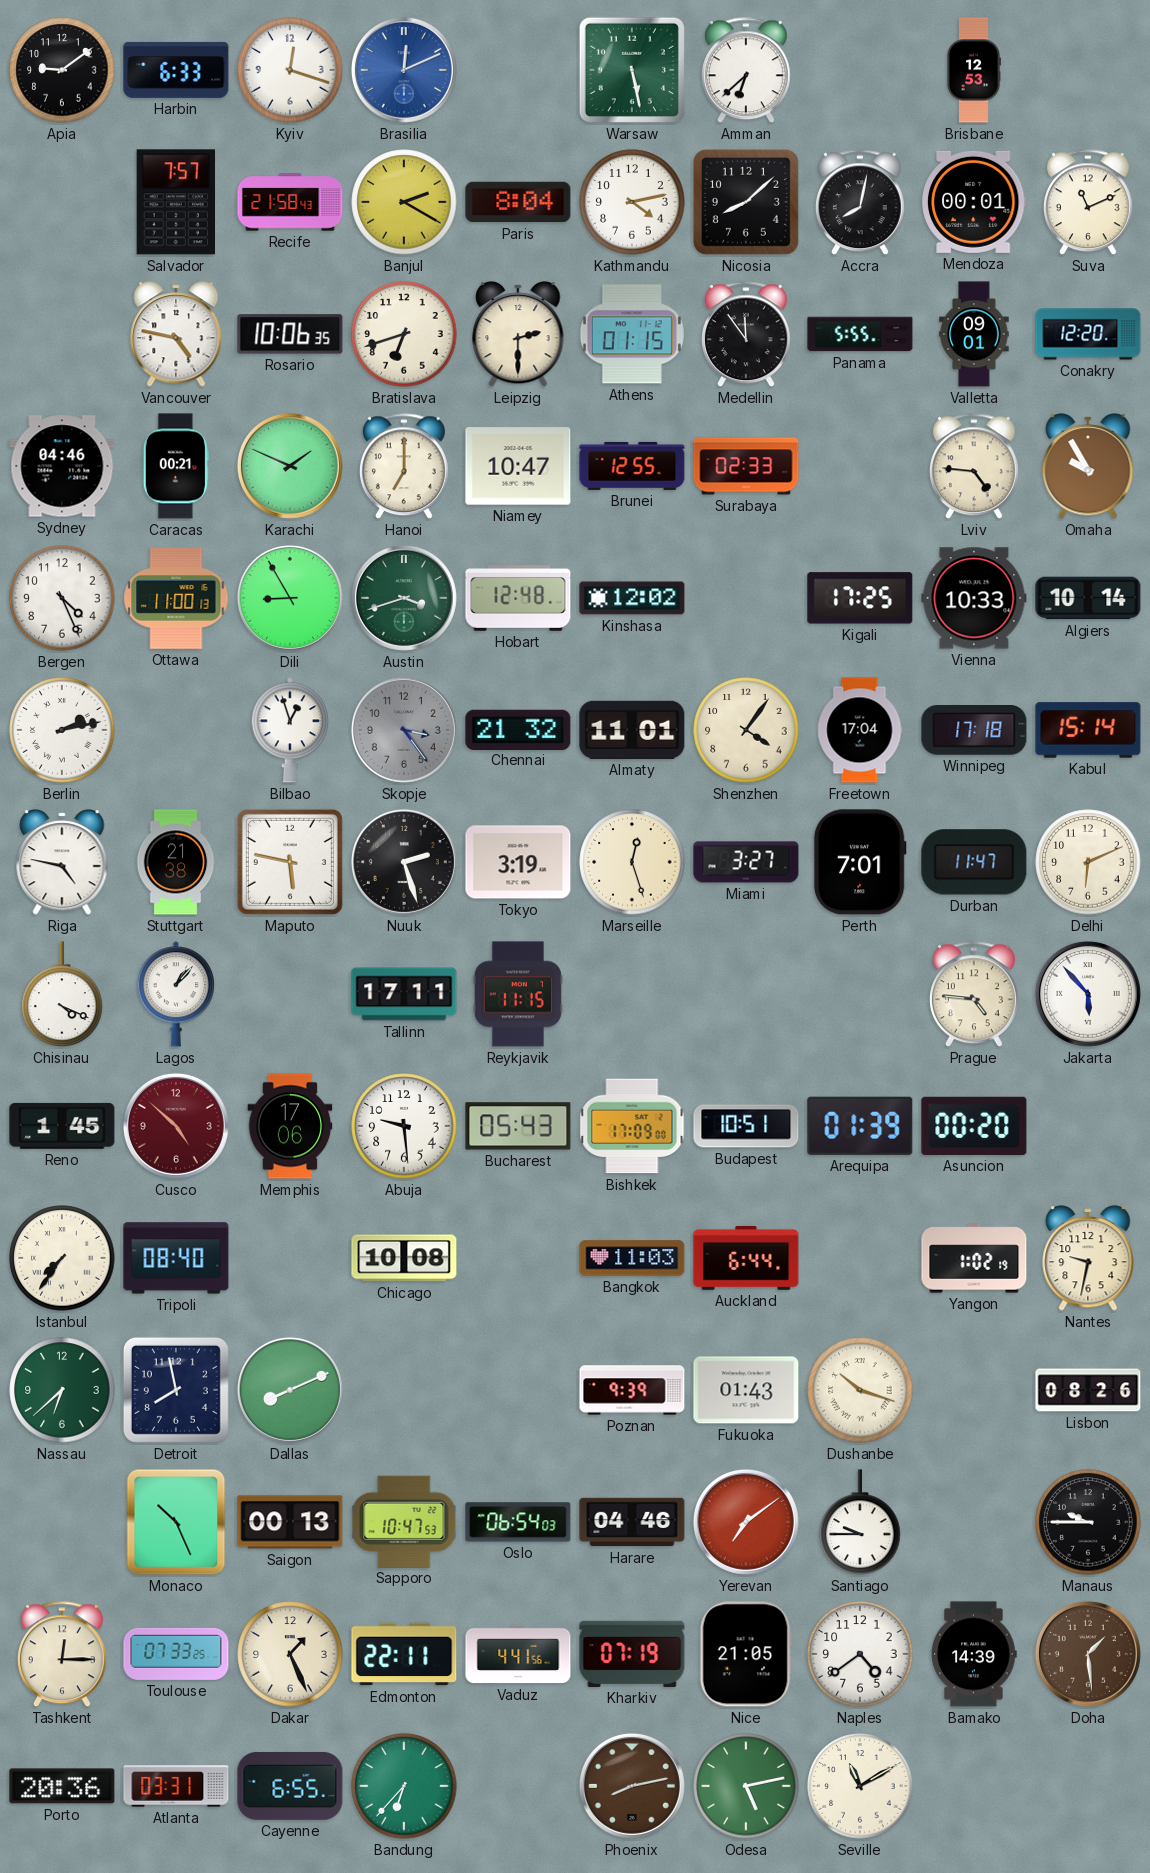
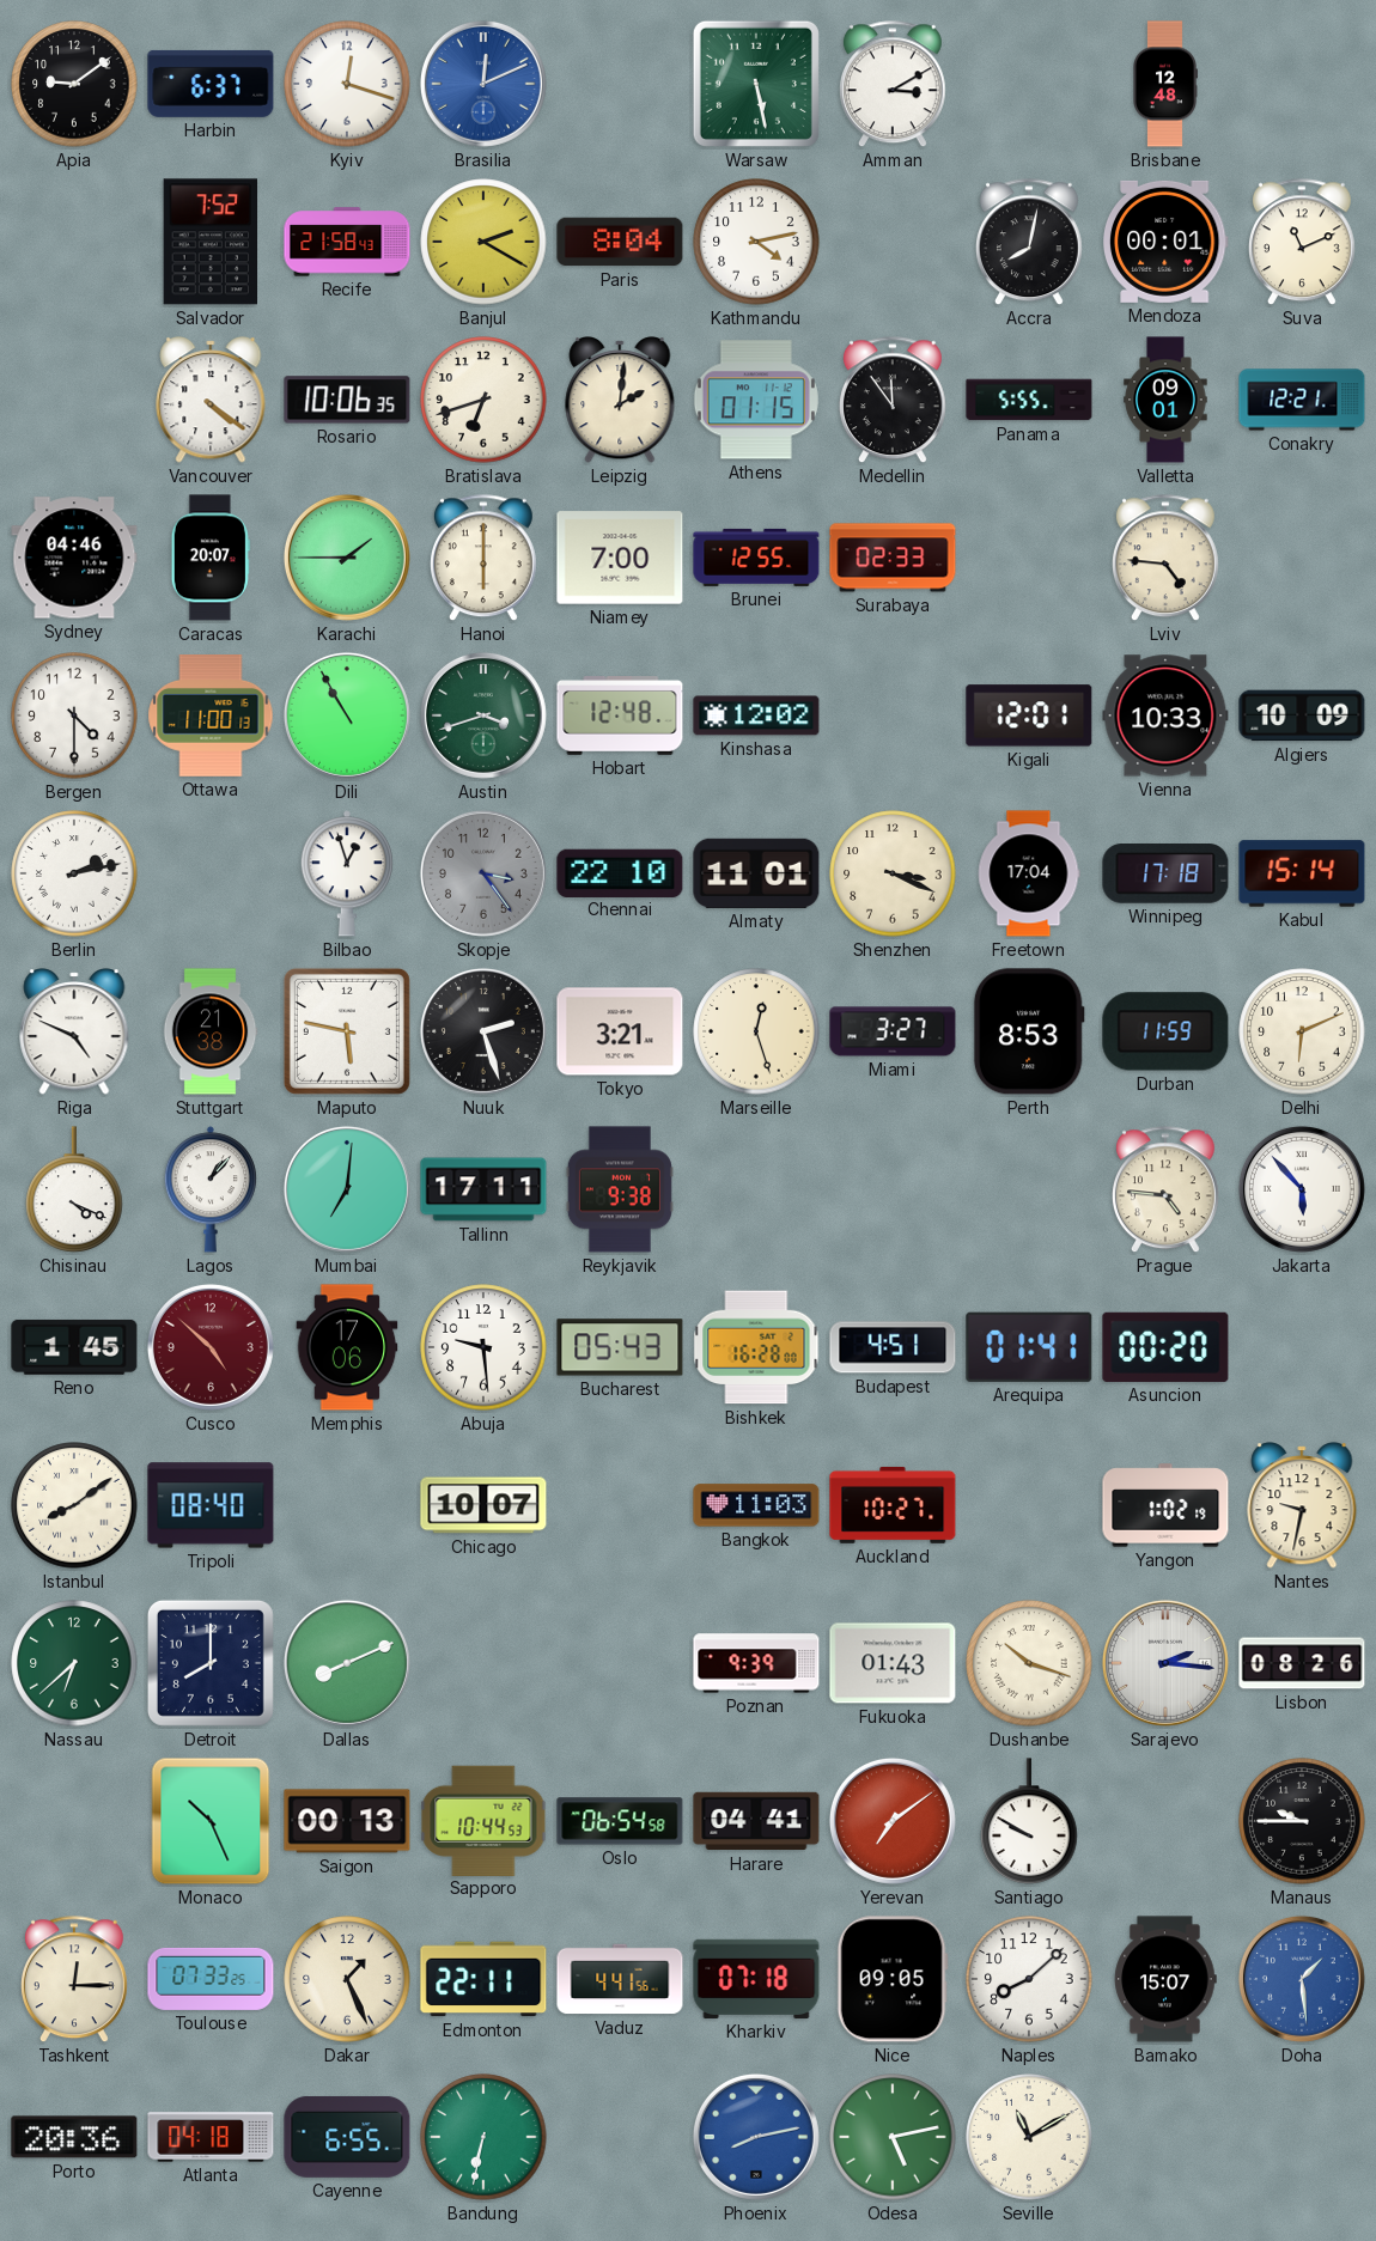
Harbin: 6:33 -> 6:37 (211, 84)
Amman: 6:38 -> 3:10 (893, 85)
Brisbane: 12:53 -> 12:48 (1165, 84)
Salvador: 7:57 -> 7:52 (209, 242)
Nicosia: 8:08 -> none (746, 202)
Vancouver: 4:47 -> 4:21 (211, 400)
Leipzig: 2:30 -> 2:01 (620, 400)
Conakry: 12:20 -> 12:21 (1302, 400)
Caracas: 00:21 -> 20:07 (211, 558)
Karachi: 1:49 -> 1:45 (347, 558)
Hanoi: 7:00 -> 6:00 (483, 559)
Niamey: 10:47 -> 7:00 (620, 558)
Omaha: 9:55 -> none (1088, 466)
Bergen: 4:26 -> 4:30 (74, 715)
Dili: 8:55 -> 10:55 (347, 715)
Kigali: 17:25 -> 12:01 (1029, 715)
Algiers: 10:14 -> 10:09 (1302, 715)
Chennai: 21:32 -> 22:10 (620, 872)
Shenzhen: 4:06 -> 3:19 (893, 873)
Riga: 4:47 -> 4:49 (74, 1031)
Tokyo: 3:19 -> 3:21 (620, 1031)
Perth: 7:01 -> 8:53 (1029, 1031)
Durban: 11:47 -> 11:59 (1165, 1031)
Mumbai: none -> 7:01 (347, 1189)
Reykjavik: 11:15 -> 9:38 (620, 1189)
Bishkek: 17:09 -> 16:28 (756, 1347)
Budapest: 10:51 -> 4:51 (893, 1347)
Arequipa: 01:39 -> 01:41 (1029, 1347)
Istanbul: 7:36 -> 8:09 (74, 1505)
Chicago: 10:08 -> 10:07 (483, 1505)
Auckland: 6:44 -> 10:27 (893, 1505)
Detroit: 7:58 -> 8:00 (211, 1663)
Sarajevo: none -> 2:16 (1165, 1663)
Sapporo: 10:47 -> 10:44 (483, 1820)
Oslo: 06:54:03 -> 06:54:58 (620, 1821)
Harare: 04:46 -> 04:41 (756, 1821)
Santiago: 9:45 -> 9:50 (1029, 1821)
Kharkiv: 07:19 -> 07:18 (756, 1979)
Nice: 21:05 -> 09:05 (893, 1979)
Naples: 4:39 -> 8:08 (1029, 1979)
Bamako: 14:39 -> 15:07 (1165, 1979)
Doha dial: brown -> blue (1302, 1979)
Atlanta: 03:31 -> 04:18 (211, 2137)
Bandung: 6:37 -> 6:32 (483, 2137)
Phoenix dial: brown -> blue (756, 2137)
